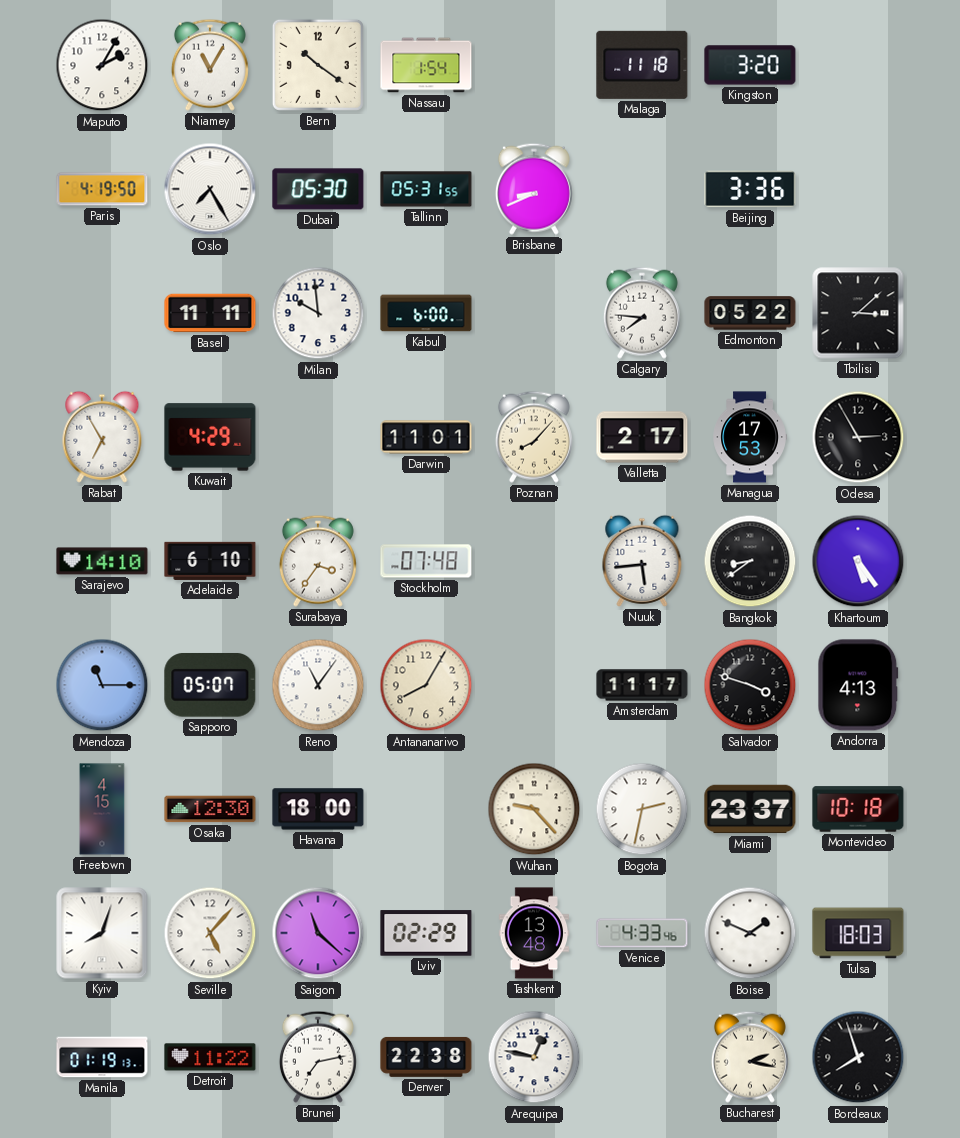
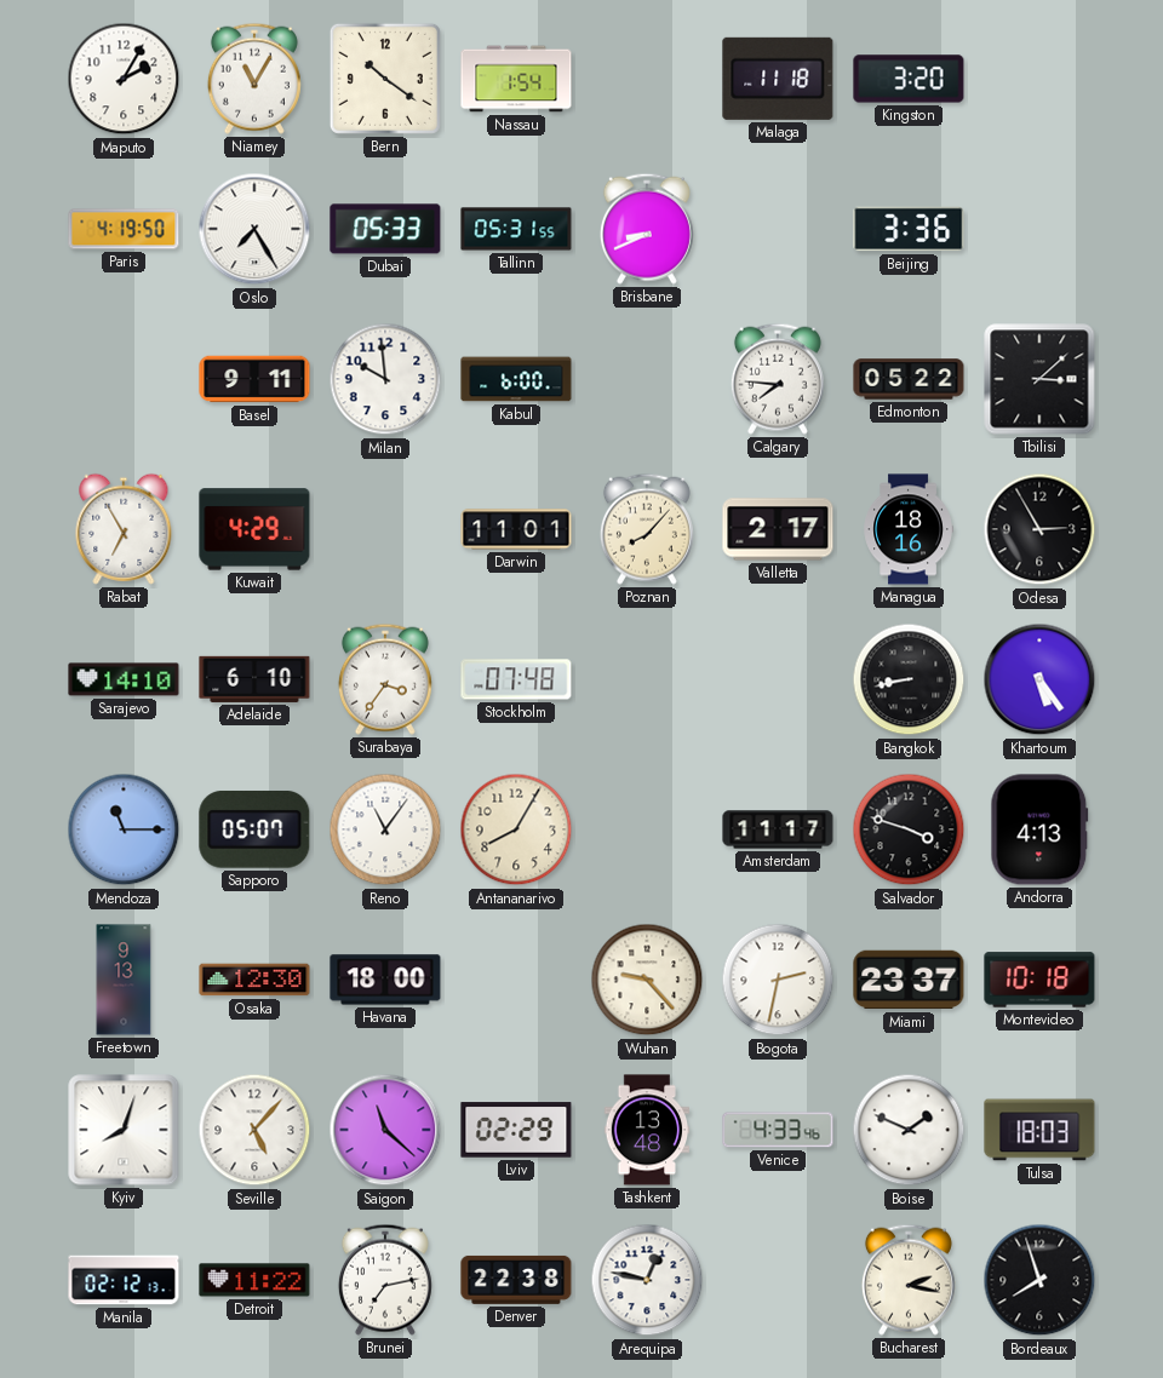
Dubai: 05:30 -> 05:33 (385, 229)
Basel: 11:11 -> 9:11 (254, 379)
Managua: 17:53 -> 18:16 (909, 529)
Nuuk: 5:44 -> none (642, 561)
Bangkok: 8:39 -> 8:43 (909, 679)
Freetown: 4:15 -> 9:13 (124, 980)
Manila: 01:19 -> 02:12 (124, 1280)
